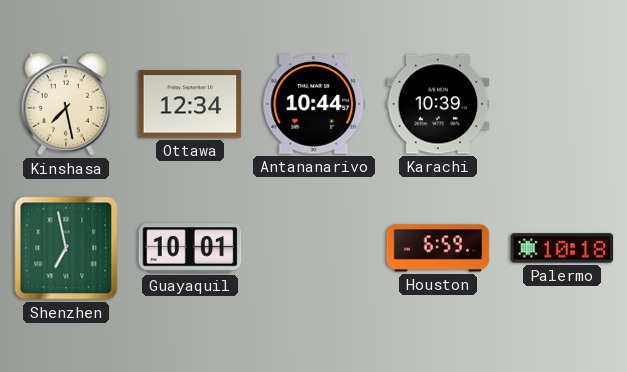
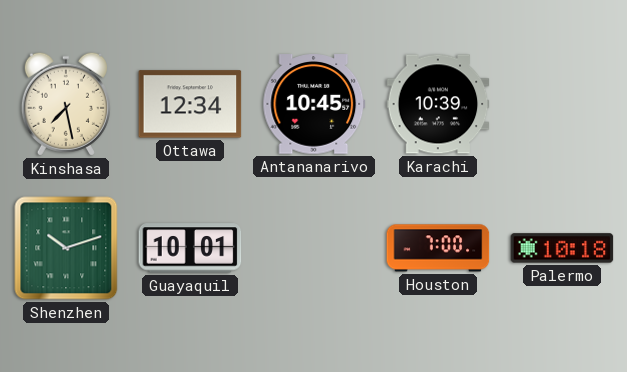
Antananarivo: 10:44 -> 10:45 (314, 104)
Shenzhen: 6:58 -> 10:12 (66, 248)
Houston: 6:59 -> 7:00 (438, 248)
